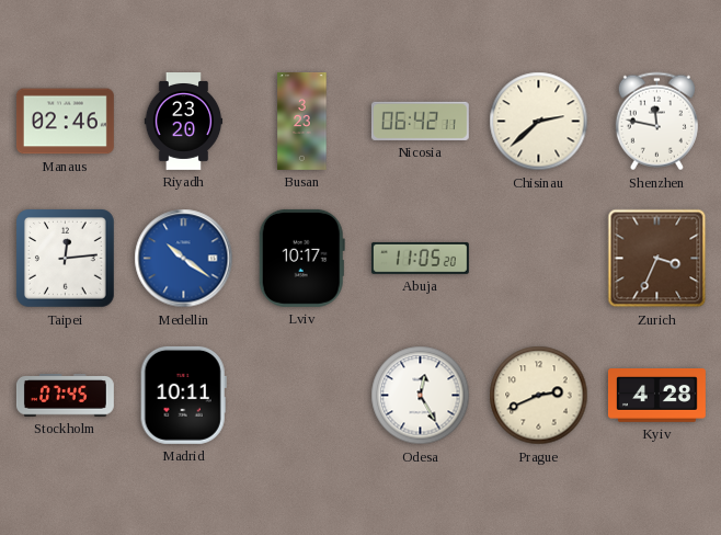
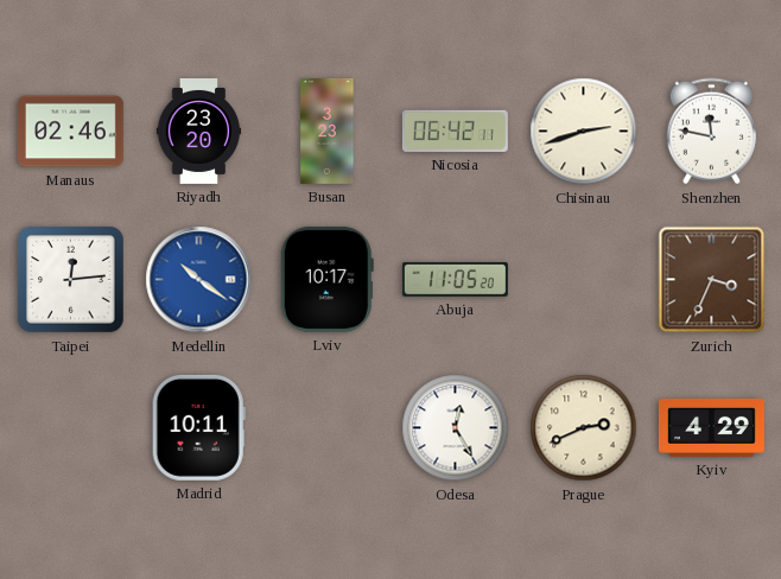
Chisinau: 2:38 -> 2:42 (584, 132)
Stockholm: 07:45 -> none (65, 396)
Kyiv: 4:28 -> 4:29 (711, 428)
